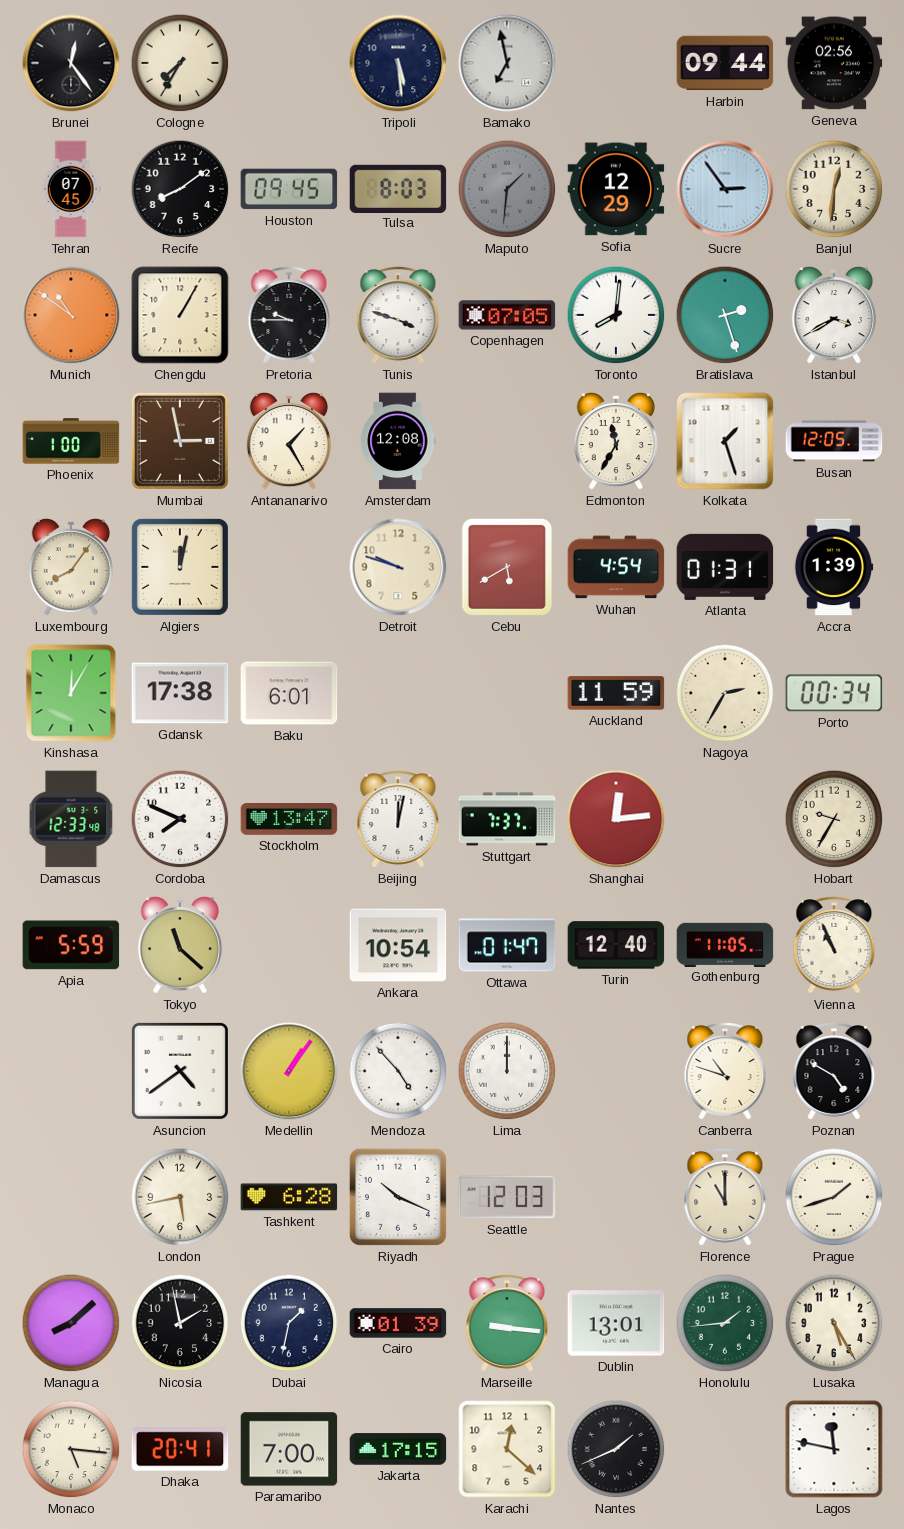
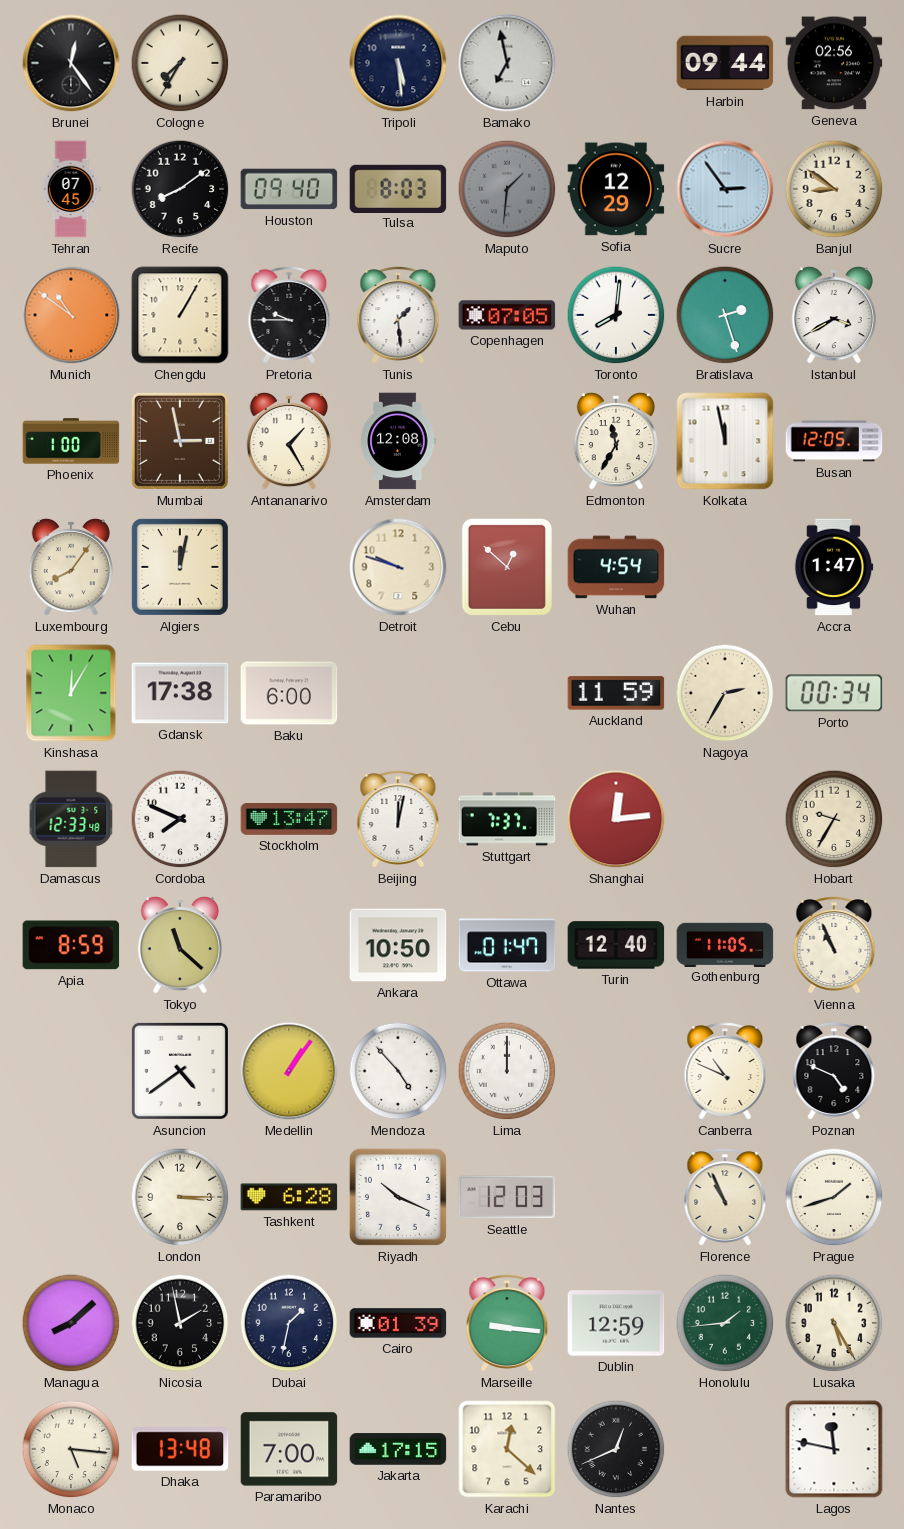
Houston: 09:45 -> 09:40 (289, 189)
Banjul: 12:31 -> 8:51 (834, 189)
Tunis: 3:48 -> 1:29 (398, 315)
Kolkata: 1:27 -> 11:58 (725, 441)
Cebu: 5:40 -> 12:52 (507, 567)
Atlanta: 01:31 -> none (725, 567)
Accra: 1:39 -> 1:47 (834, 567)
Baku: 6:01 -> 6:00 (289, 693)
Apia: 5:59 -> 8:59 (71, 945)
Ankara: 10:54 -> 10:50 (398, 945)
Canberra: 10:48 -> 10:49 (725, 1071)
Poznan: 4:50 -> 4:49 (834, 1071)
London: 5:43 -> 3:15 (180, 1197)
Florence: 11:00 -> 10:56 (725, 1197)
Dublin: 13:01 -> 12:59 (616, 1323)
Dhaka: 20:41 -> 13:48 (180, 1449)
Nantes: 1:41 -> 12:41 (616, 1449)
